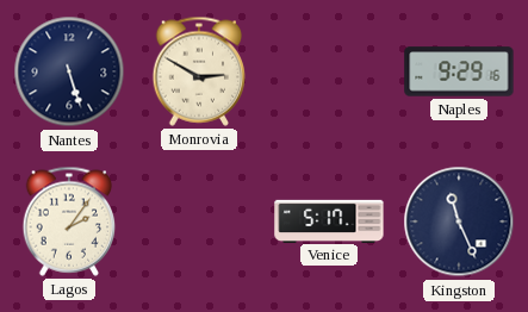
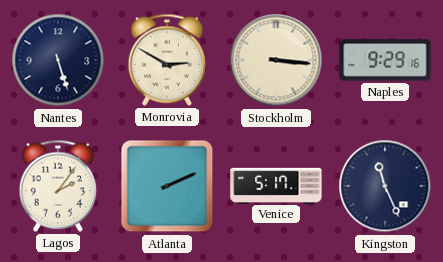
Stockholm: none -> 3:16 (276, 60)
Atlanta: none -> 2:11 (167, 186)
